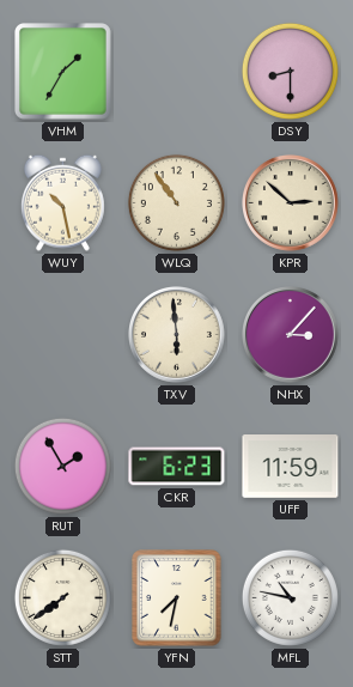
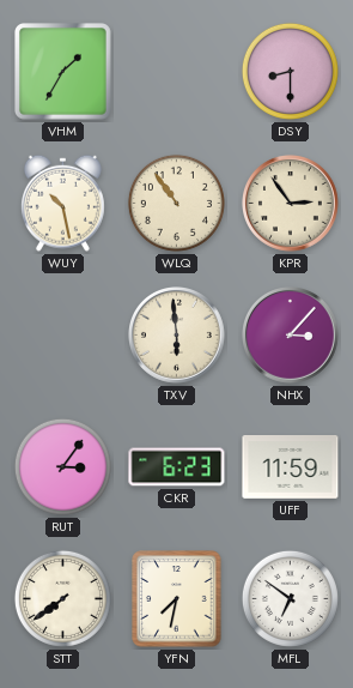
KPR: 2:52 -> 2:54 (291, 204)
RUT: 1:55 -> 3:06 (62, 466)
MFL: 10:47 -> 6:51 (290, 598)
